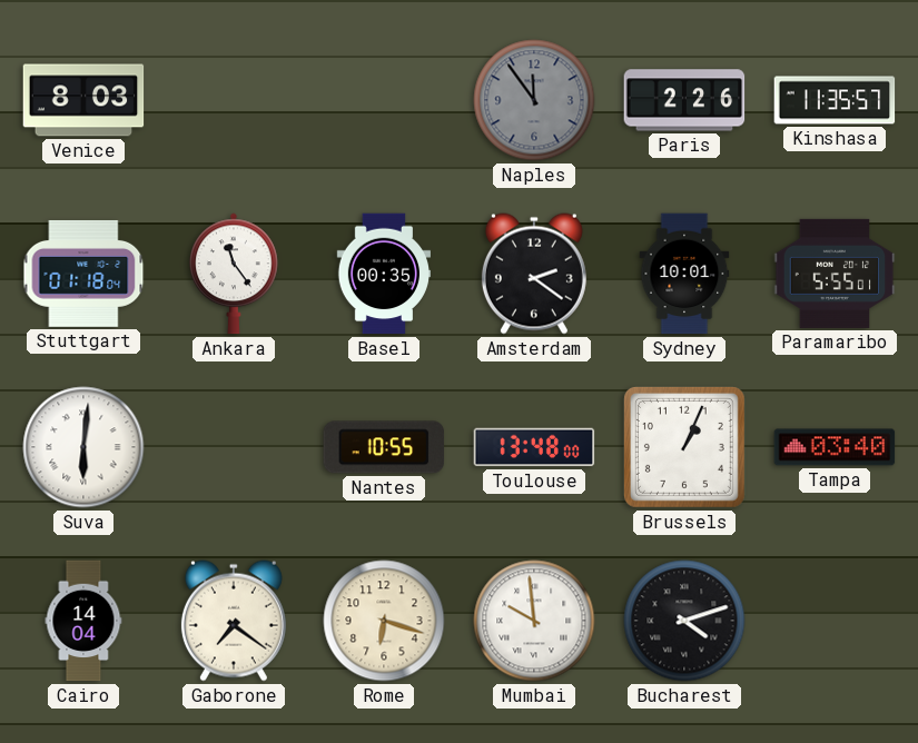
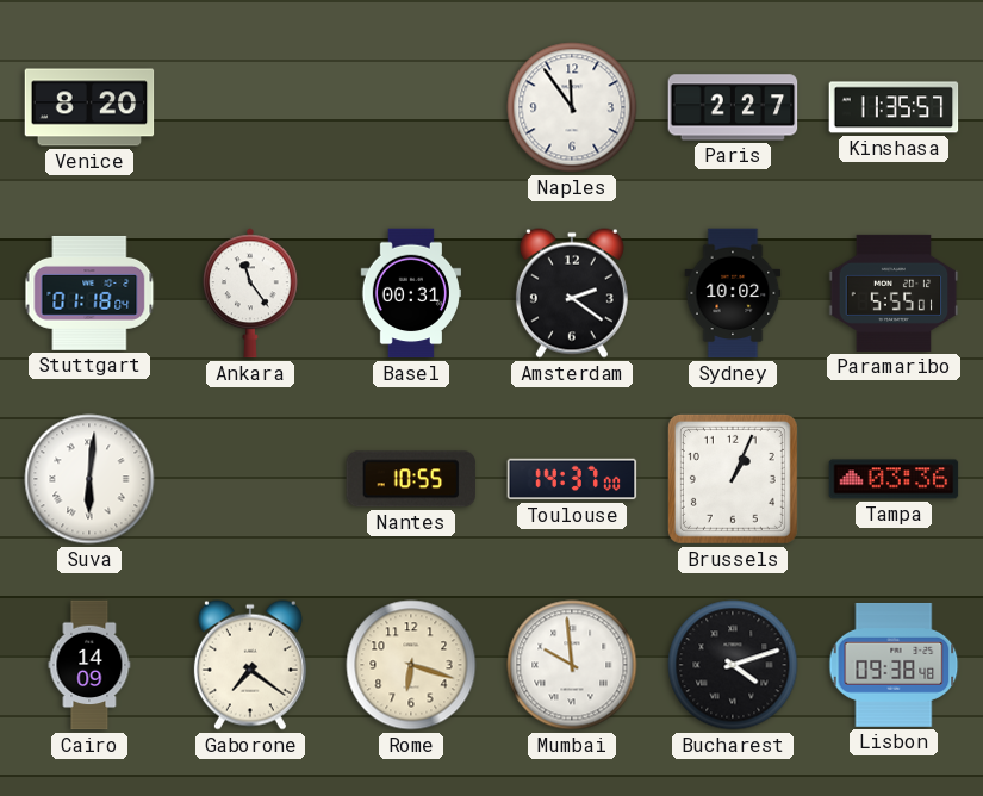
Venice: 8:03 -> 8:20 (89, 107)
Naples dial: grey -> white (572, 107)
Paris: 2:26 -> 2:27 (733, 107)
Basel: 00:35 -> 00:31 (410, 293)
Sydney: 10:01 -> 10:02 (733, 293)
Toulouse: 13:48 -> 14:37 (572, 479)
Tampa: 03:40 -> 03:36 (894, 479)
Cairo: 14:04 -> 14:09 (89, 665)
Lisbon: none -> 09:38 (894, 665)
